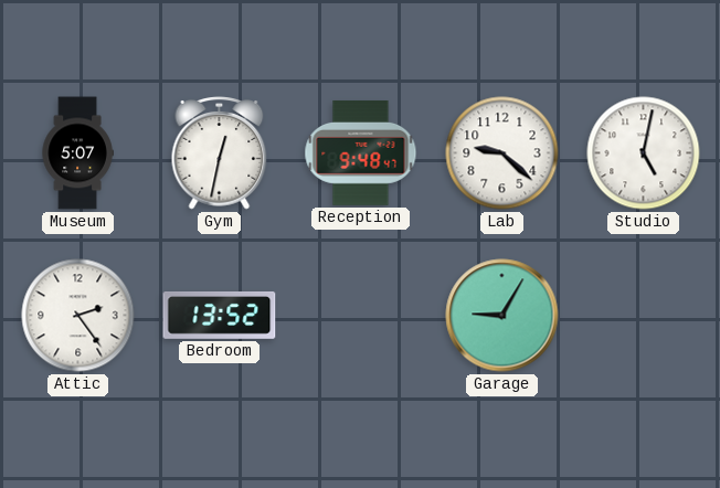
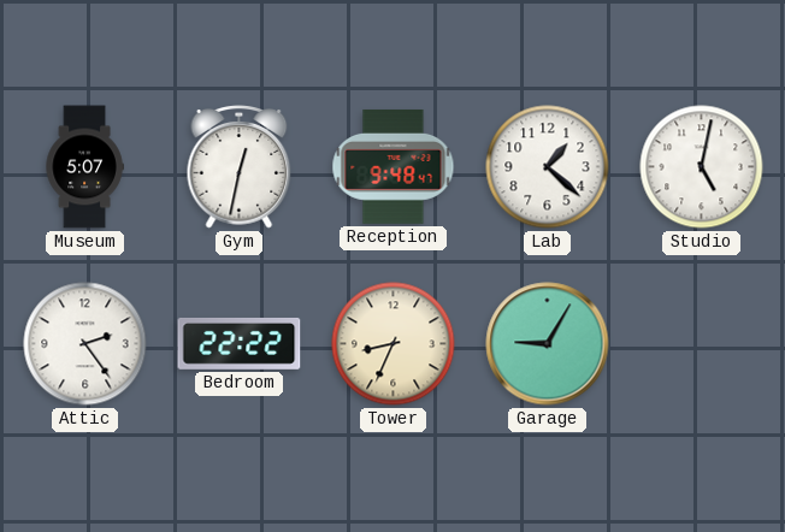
Lab: 9:22 -> 1:22 (548, 167)
Bedroom: 13:52 -> 22:22 (240, 343)
Tower: none -> 8:34 (394, 344)
